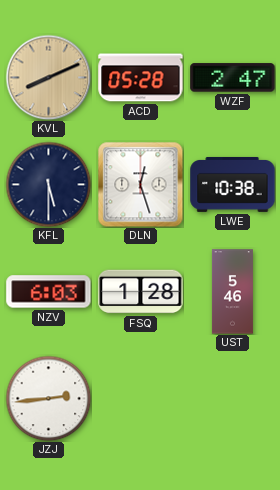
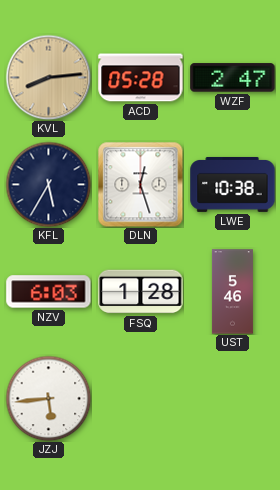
KVL: 8:11 -> 8:14 (48, 77)
KFL: 5:30 -> 5:35 (48, 184)
JZJ: 2:44 -> 5:44 (48, 398)
